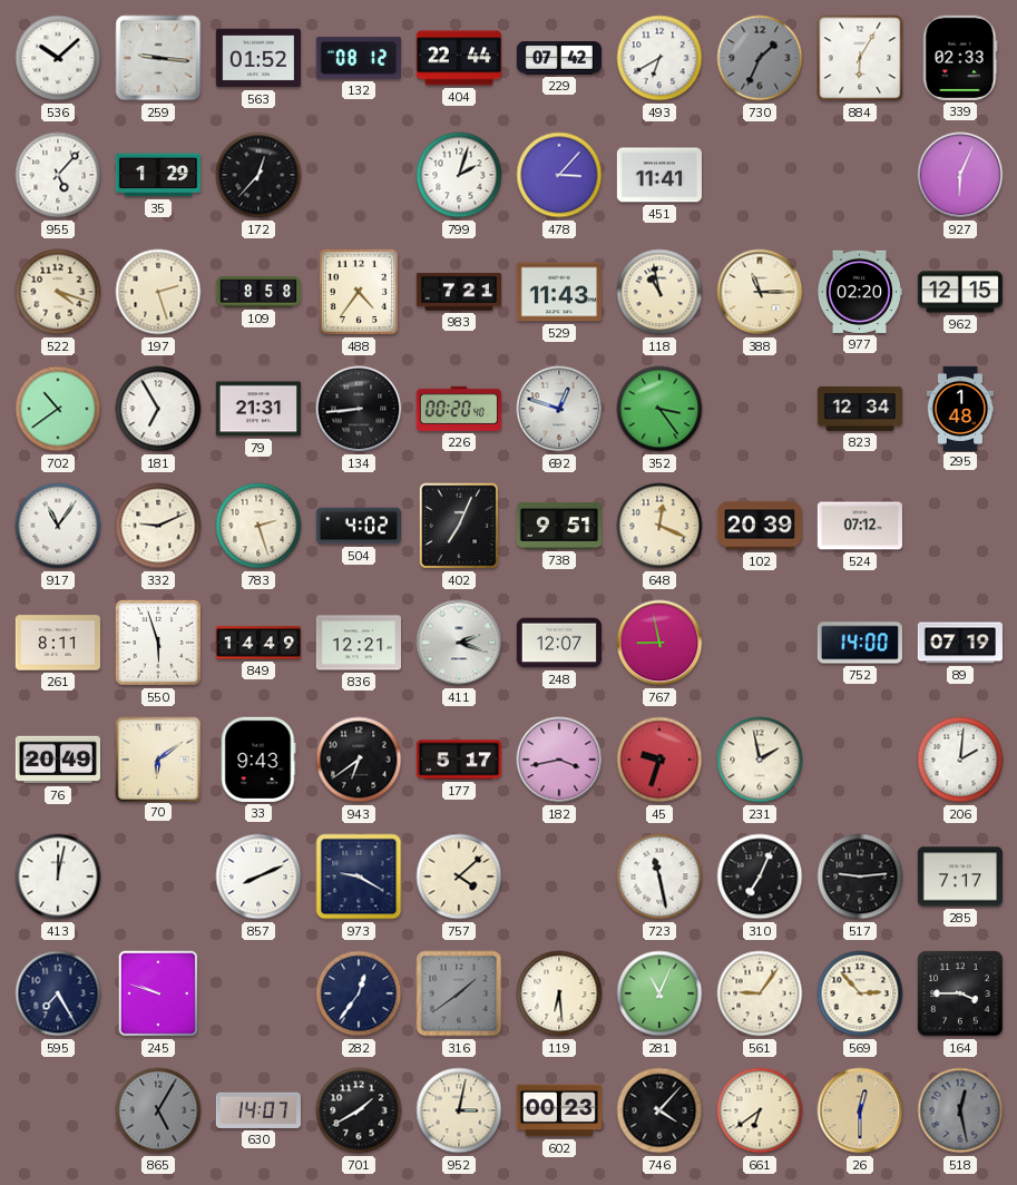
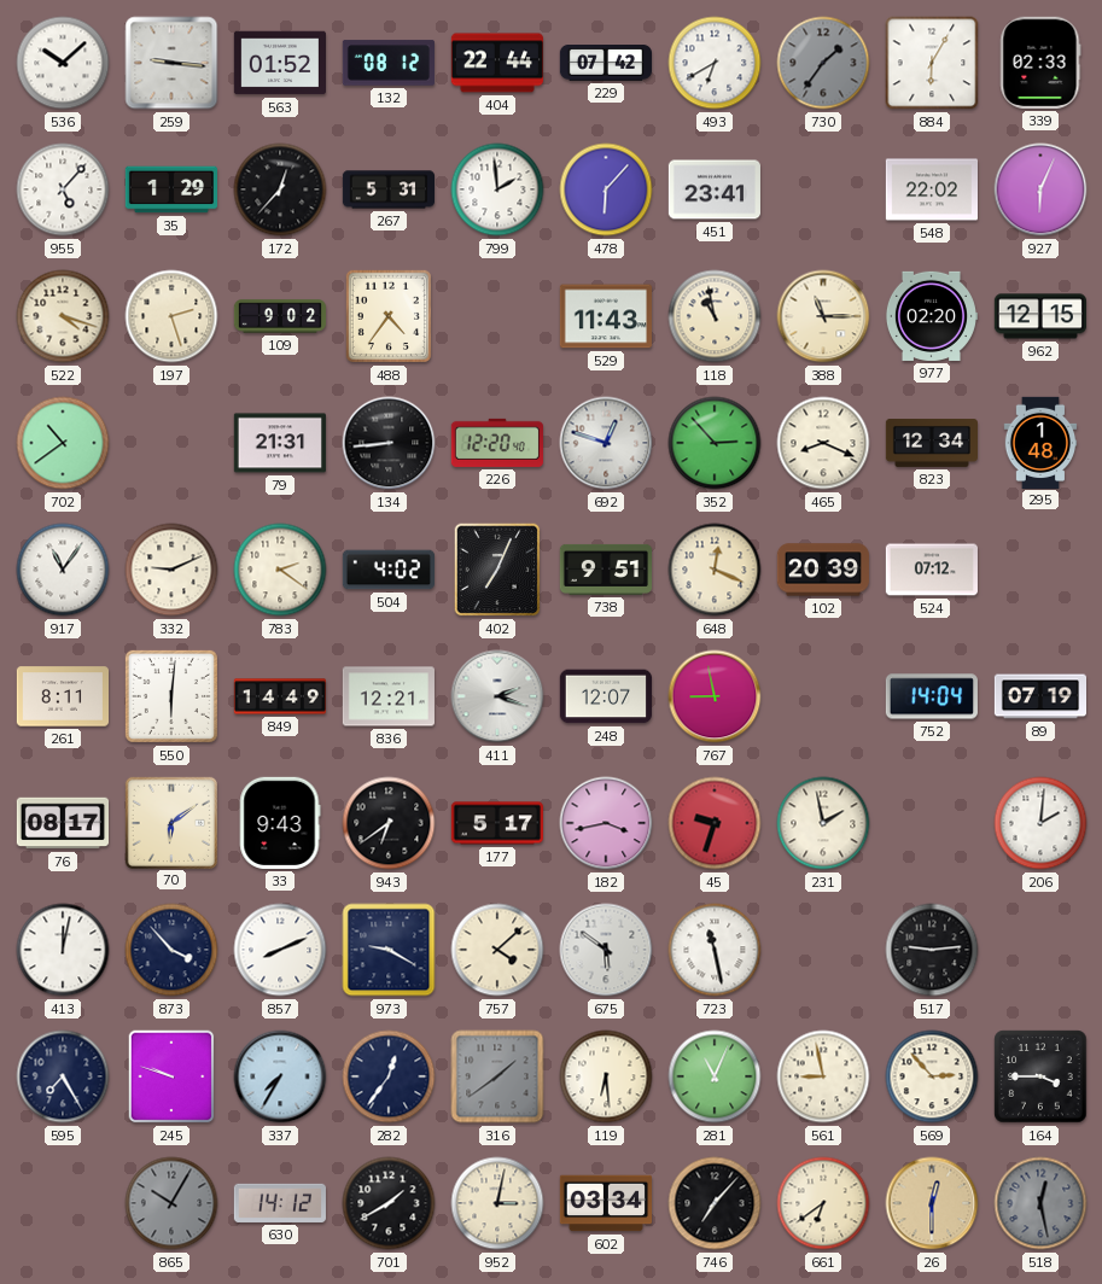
730: 1:34 -> 1:36 (823, 63)
267: none -> 5:31 (387, 189)
799: 2:03 -> 1:59 (497, 189)
478: 3:07 -> 6:07 (606, 189)
451: 11:41 -> 23:41 (715, 189)
548: none -> 22:02 (931, 189)
109: 8:58 -> 9:02 (279, 316)
983: 7:21 -> none (458, 292)
181: 6:55 -> none (158, 409)
226: 00:20 -> 12:20 (497, 443)
352: 3:24 -> 2:53 (715, 443)
465: none -> 8:19 (823, 443)
783: 2:27 -> 2:21 (280, 570)
550: 5:57 -> 6:01 (171, 696)
752: 14:00 -> 14:04 (932, 696)
76: 20:49 -> 08:17 (62, 823)
873: none -> 3:53 (171, 950)
675: none -> 5:51 (606, 950)
310: 7:04 -> none (760, 876)
285: 7:17 -> none (960, 876)
337: none -> 7:35 (280, 1076)
561: 9:06 -> 8:58 (823, 1076)
865: 5:05 -> 10:05 (171, 1203)
630: 14:07 -> 14:12 (280, 1203)
602: 00:23 -> 03:34 (605, 1203)
746: 4:07 -> 7:07 (715, 1203)
